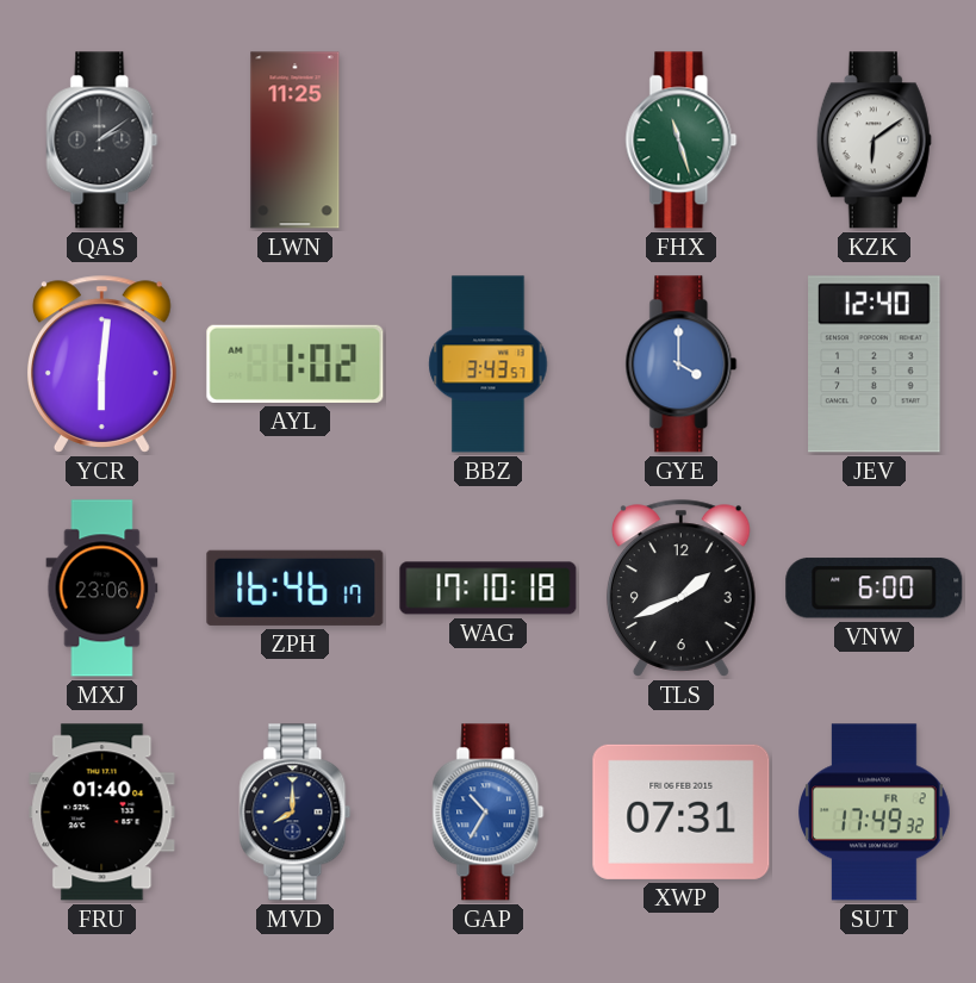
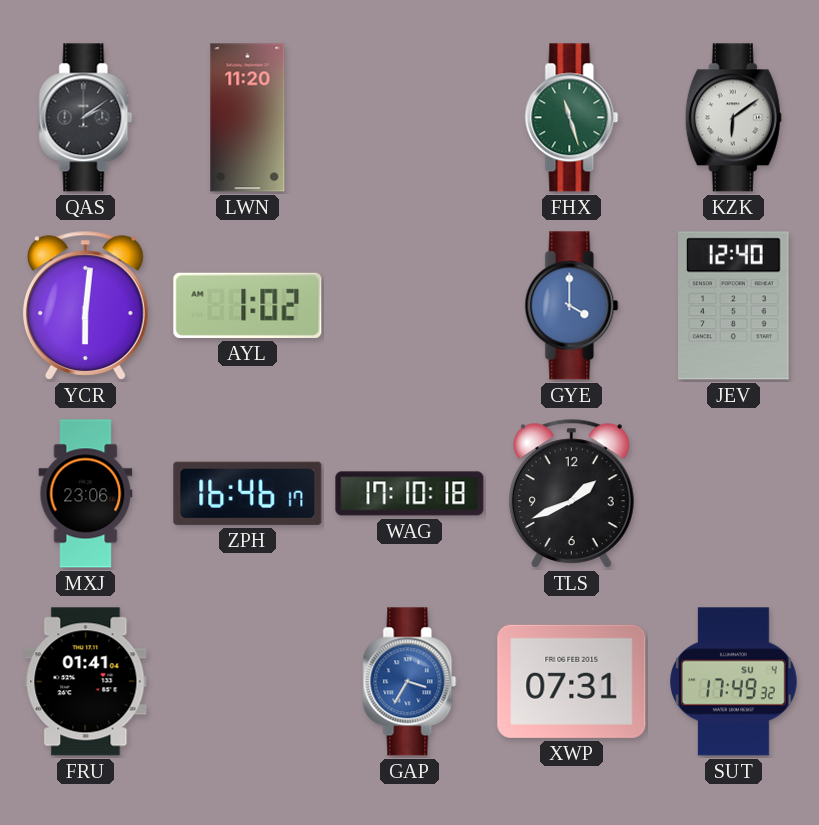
LWN: 11:25 -> 11:20 (248, 118)
BBZ: 3:43 -> none (489, 365)
VNW: 6:00 -> none (875, 589)
FRU: 01:40 -> 01:41 (86, 682)
MVD: 8:00 -> none (296, 813)
GAP: 10:35 -> 3:35 (410, 682)
SUT date: FR 2 -> SU 4 (734, 682)
